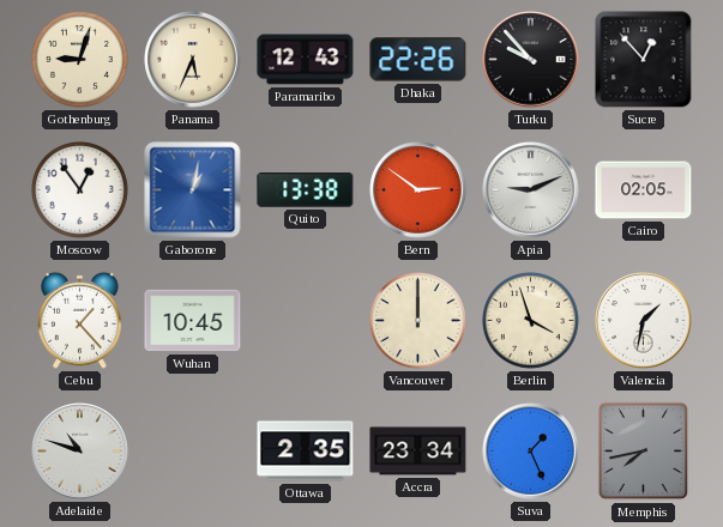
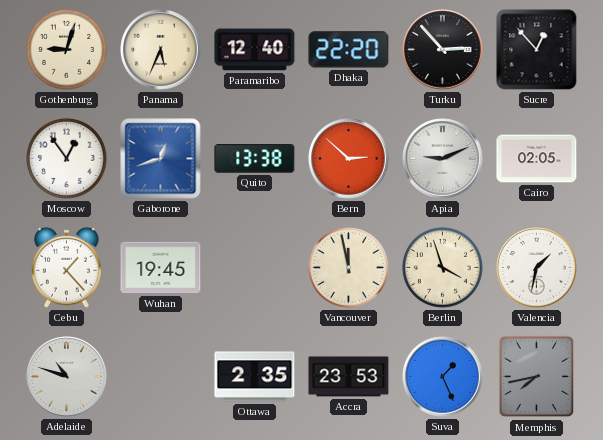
Paramaribo: 12:43 -> 12:40 (255, 50)
Dhaka: 22:26 -> 22:20 (349, 50)
Turku: 9:53 -> 2:53 (443, 50)
Gaborone: 1:02 -> 12:42 (161, 159)
Bern: 2:51 -> 2:52 (349, 159)
Wuhan: 10:45 -> 19:45 (161, 268)
Vancouver: 12:00 -> 11:58 (348, 267)
Accra: 23:34 -> 23:53 (349, 377)
